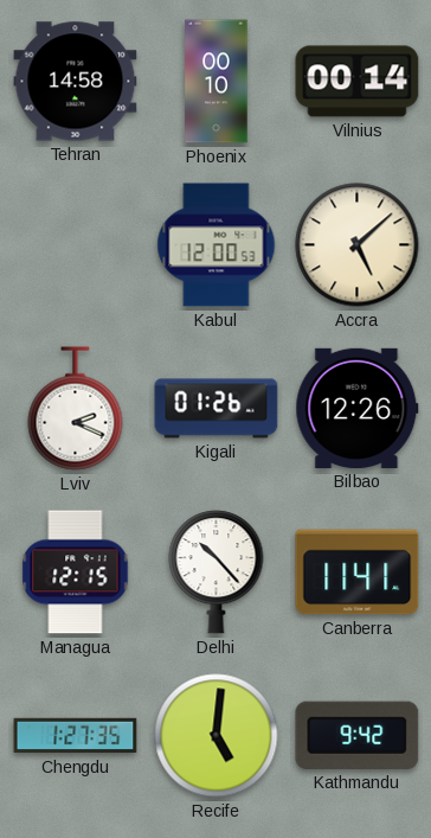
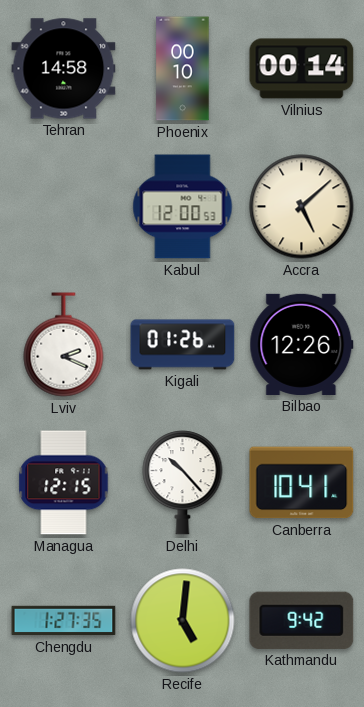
Canberra: 11:41 -> 10:41 (302, 483)
